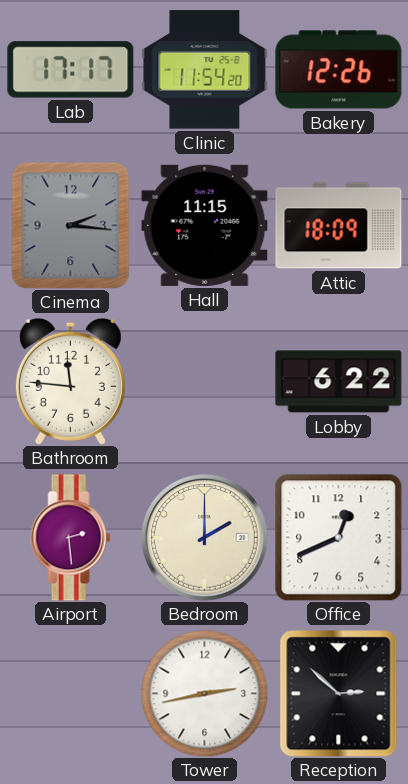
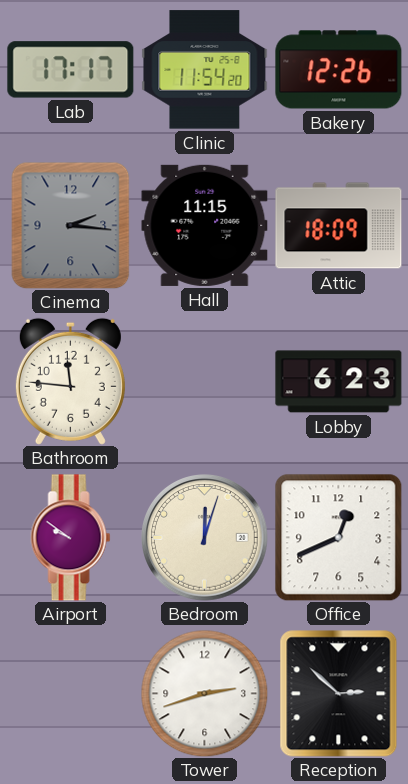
Lobby: 6:22 -> 6:23 (339, 382)
Airport: 2:29 -> 9:51 (71, 538)
Bedroom: 2:00 -> 12:03 (205, 538)
Tower: 2:43 -> 2:42 (204, 693)
